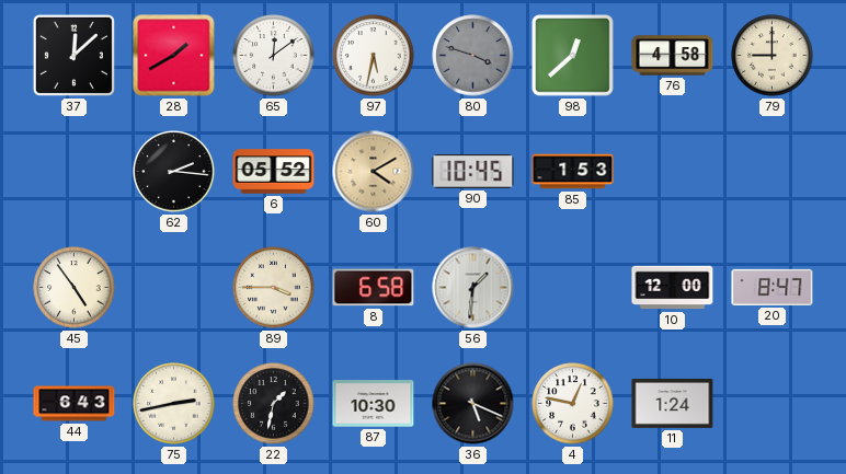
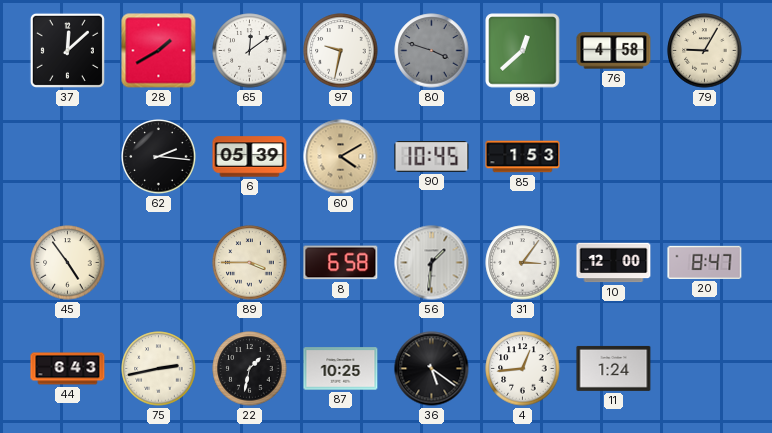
97: 5:32 -> 9:32 (341, 51)
79: 9:00 -> 9:05 (705, 51)
6: 05:52 -> 05:39 (250, 157)
31: none -> 3:06 (523, 263)
87: 10:30 -> 10:25 (341, 369)
36: 5:19 -> 5:21 (432, 369)
4: 12:47 -> 12:44 (523, 369)
